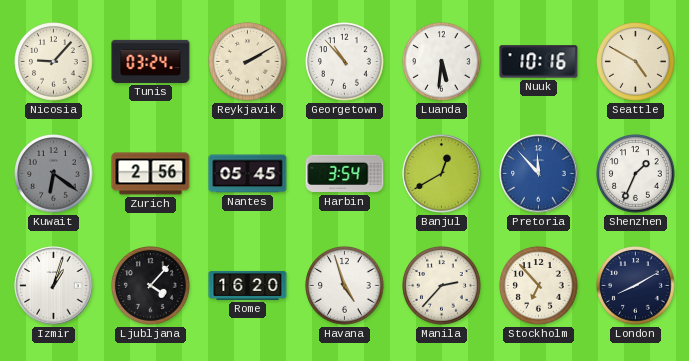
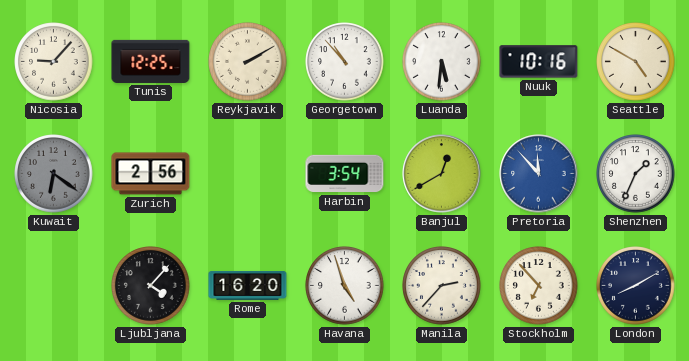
Tunis: 03:24 -> 12:25 (151, 61)
Nantes: 05:45 -> none (248, 174)
Izmir: 1:03 -> none (54, 286)
